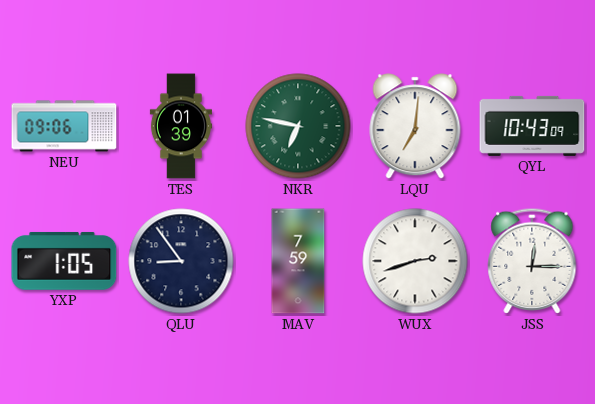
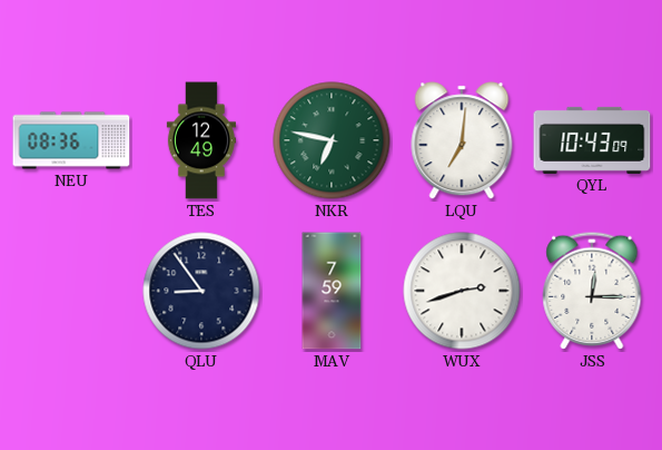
NEU: 09:06 -> 08:36 (71, 140)
TES: 01:39 -> 12:49 (201, 140)
YXP: 1:05 -> none (64, 261)
